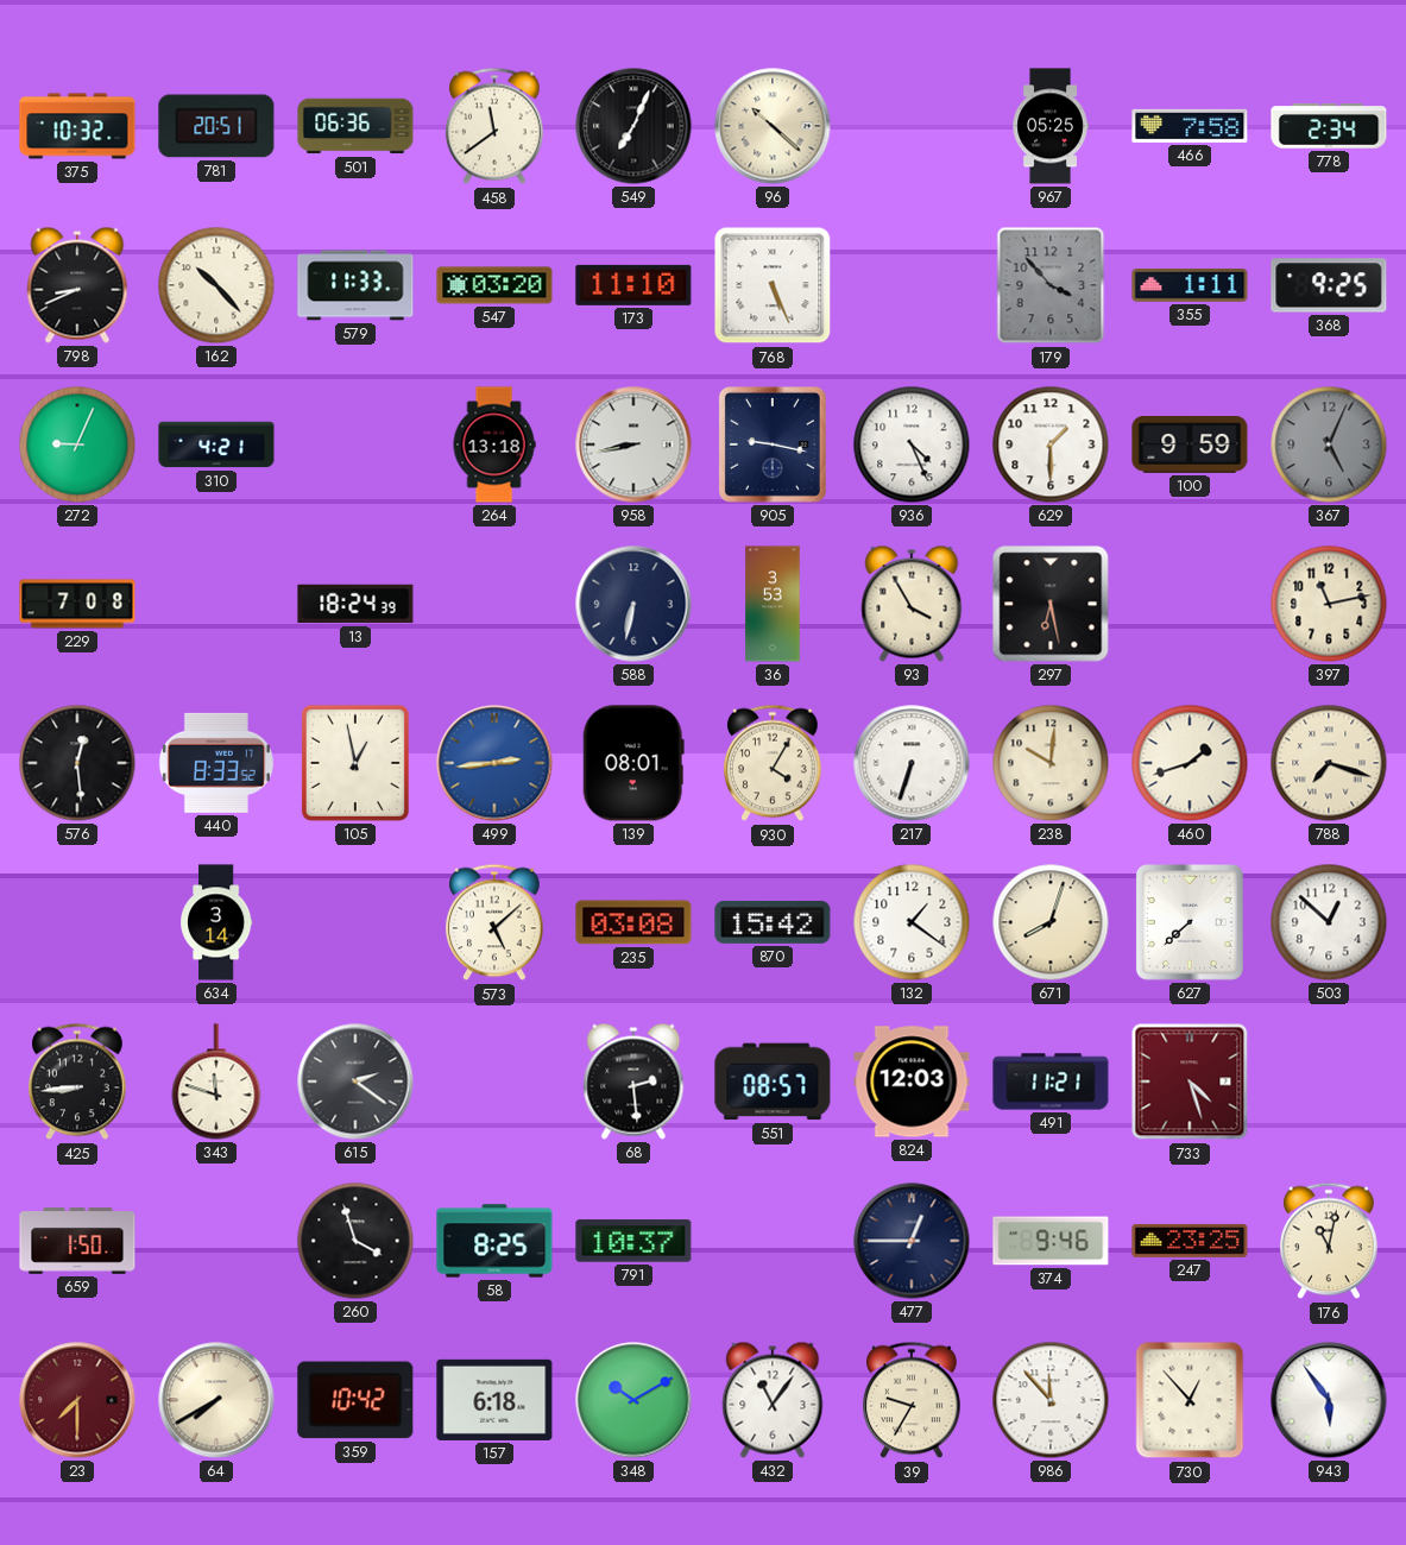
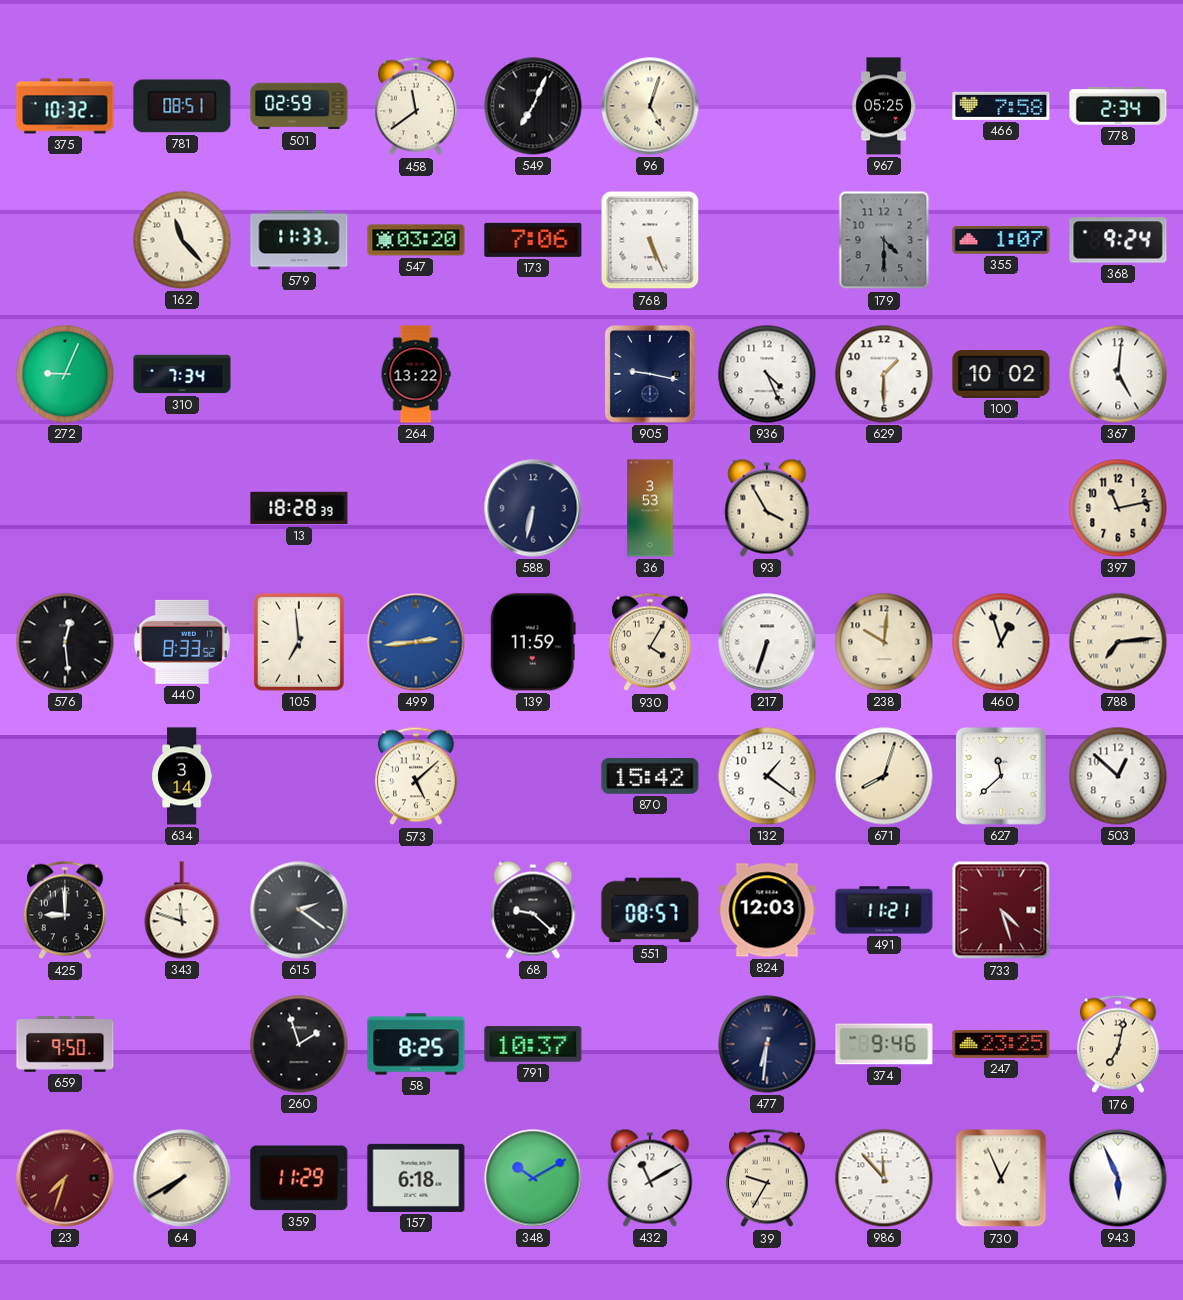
781: 20:51 -> 08:51 (182, 106)
501: 06:36 -> 02:59 (299, 106)
96: 10:22 -> 5:03 (650, 106)
798: 8:41 -> none (77, 285)
162: 10:23 -> 11:23 (182, 240)
173: 11:10 -> 7:06 (533, 240)
179: 3:53 -> 4:30 (884, 240)
355: 1:11 -> 1:07 (1001, 240)
368: 9:25 -> 9:24 (1118, 240)
310: 4:21 -> 7:34 (182, 374)
264: 13:18 -> 13:22 (416, 374)
958: 8:43 -> none (633, 444)
100: 9:59 -> 10:02 (1001, 375)
367: 5:04 -> 5:01 (1118, 374)
367 dial: grey -> white (1118, 374)
229: 7:08 -> none (77, 604)
13: 18:24 -> 18:28 (299, 508)
297: 6:28 -> none (1051, 604)
105: 12:58 -> 6:59 (299, 642)
139: 08:01 -> 11:59 (533, 642)
460: 1:42 -> 12:57 (1001, 642)
788: 7:18 -> 7:14 (1118, 642)
235: 03:08 -> none (633, 922)
627: 7:38 -> 11:38 (1001, 776)
425: 8:44 -> 9:00 (66, 910)
68: 2:29 -> 9:22 (533, 910)
659: 1:50 -> 9:50 (65, 1044)
260: 3:57 -> 1:57 (299, 1044)
477: 12:45 -> 6:31 (767, 1044)
176: 11:02 -> 7:02 (1119, 1044)
23: 7:30 -> 7:33 (65, 1178)
359: 10:42 -> 11:29 (299, 1178)
432: 11:06 -> 11:10 (650, 1178)
730: 12:53 -> 12:56 (1001, 1178)
943: 5:54 -> 5:56 (1118, 1178)
